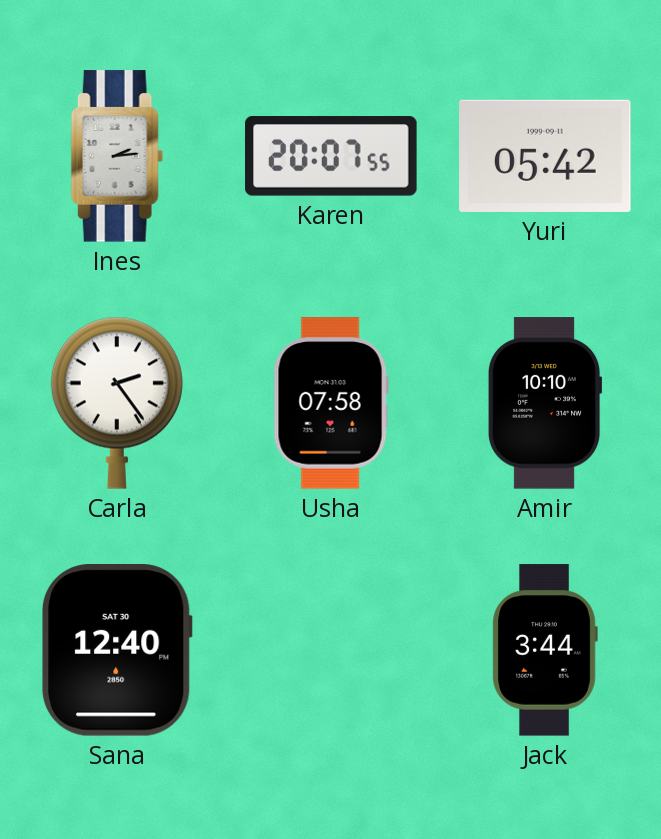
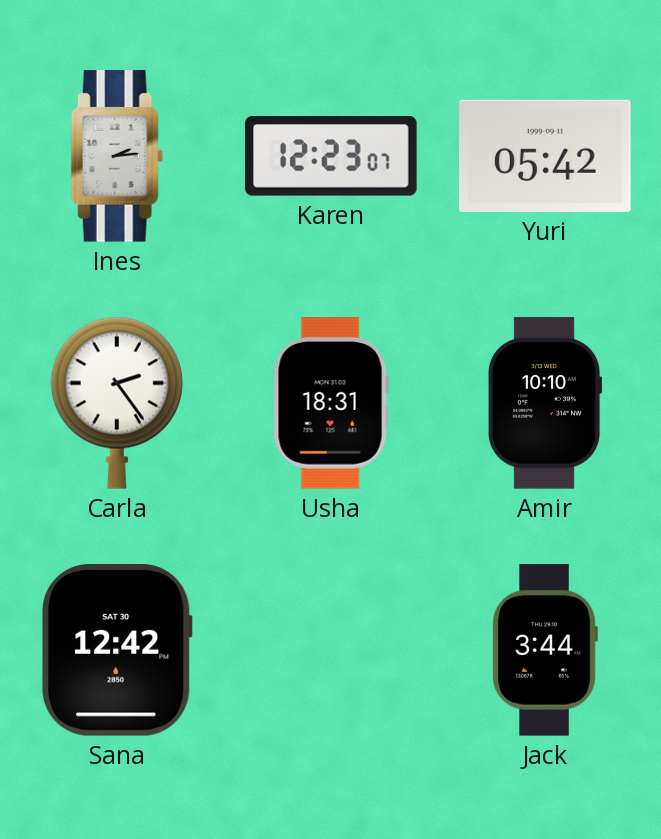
Karen: 20:07 -> 12:23 (331, 156)
Usha: 07:58 -> 18:31 (331, 403)
Sana: 12:40 -> 12:42 (117, 651)
